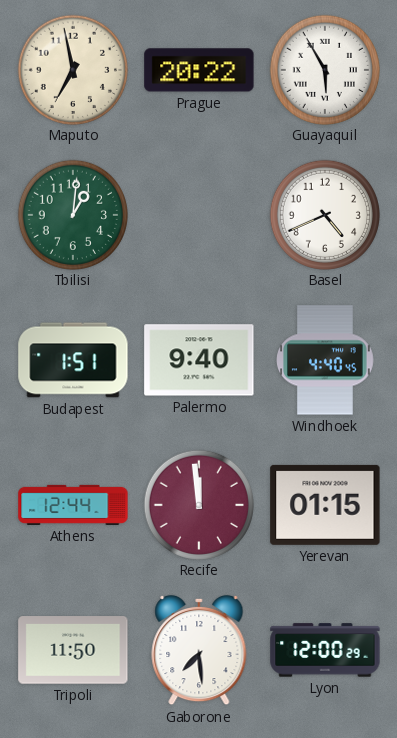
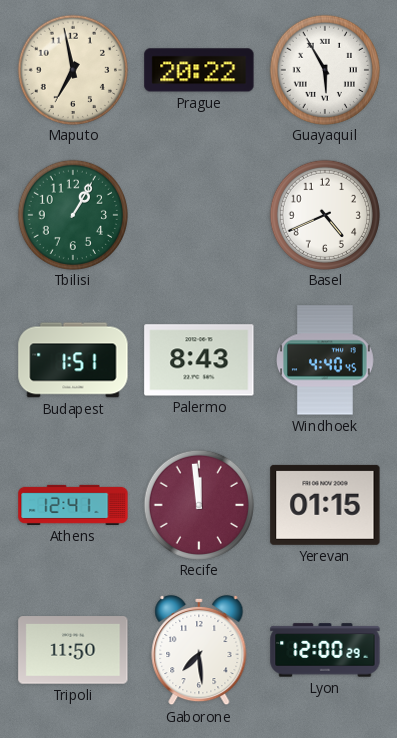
Tbilisi: 1:01 -> 1:05 (72, 214)
Palermo: 9:40 -> 8:43 (199, 360)
Athens: 12:44 -> 12:41 (73, 505)
